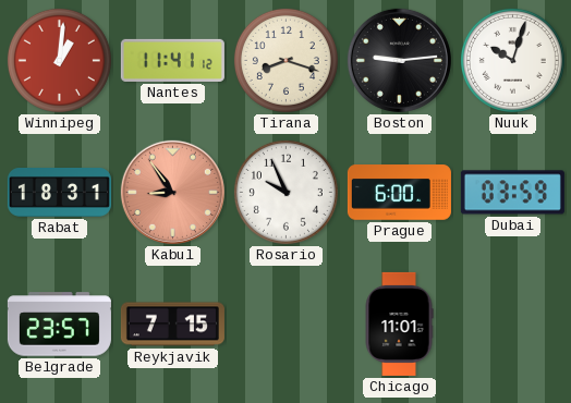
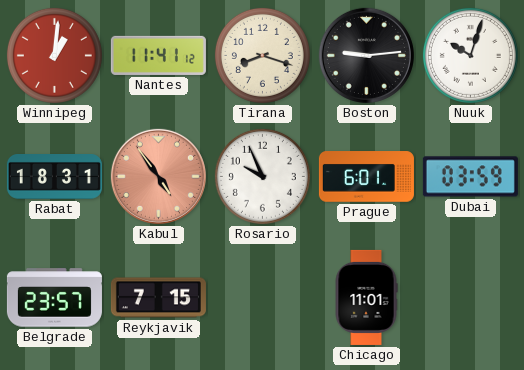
Kabul: 8:54 -> 4:54 (158, 176)
Prague: 6:00 -> 6:01 (366, 177)
